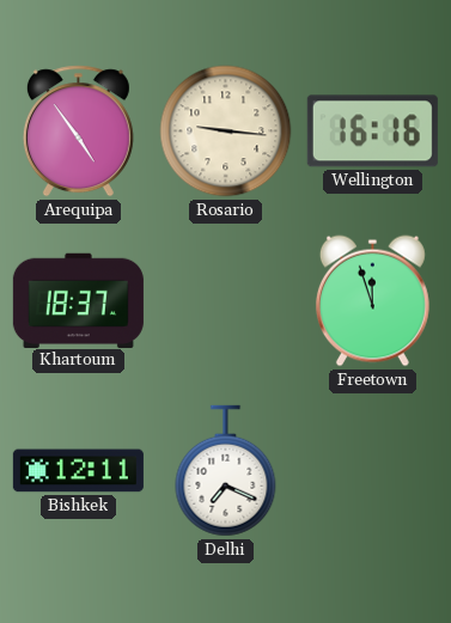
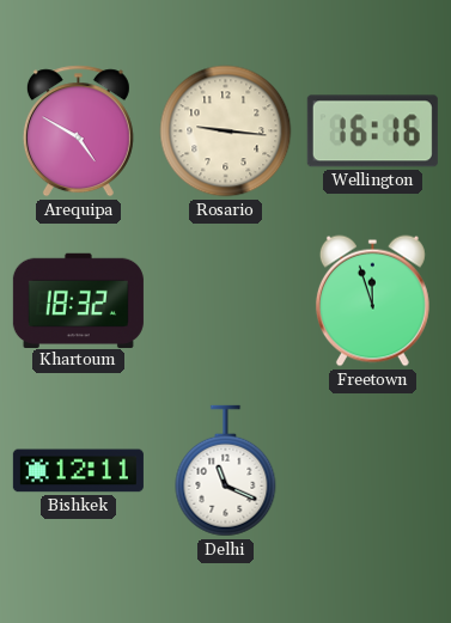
Arequipa: 4:54 -> 4:50 (78, 132)
Khartoum: 18:37 -> 18:32 (78, 300)
Delhi: 7:19 -> 11:19 (226, 471)
